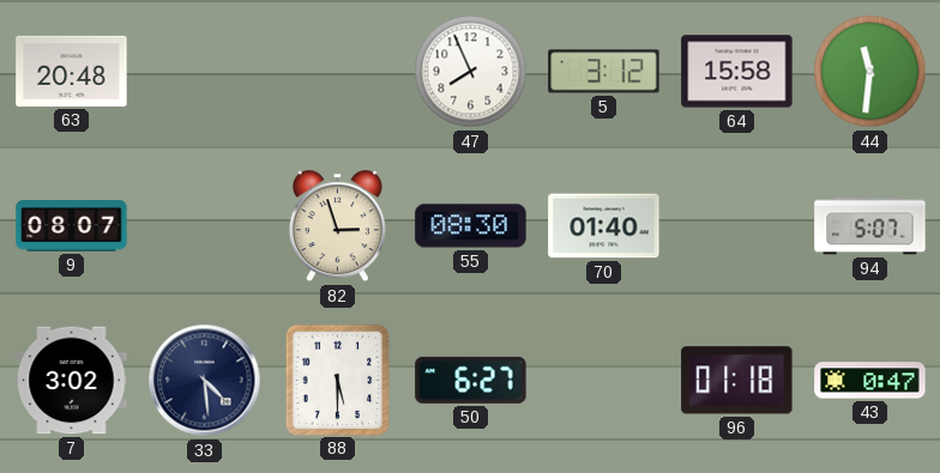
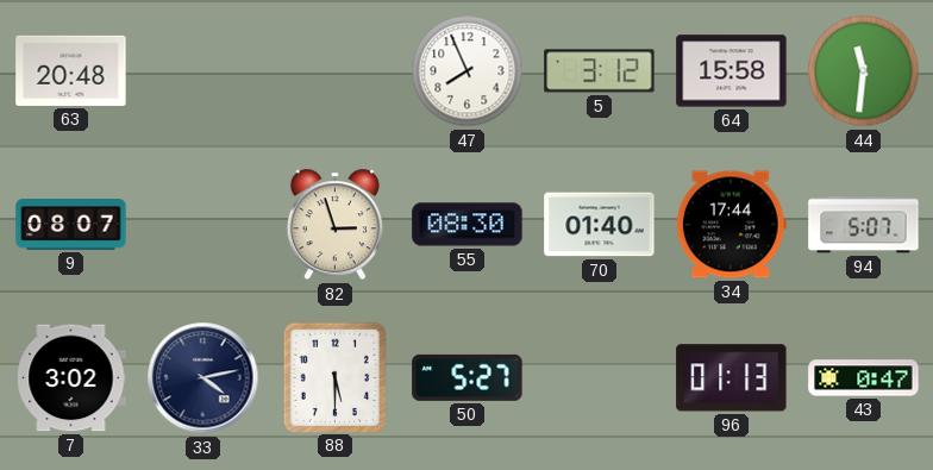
34: none -> 17:44 (731, 225)
33: 4:29 -> 4:13 (203, 378)
50: 6:27 -> 5:27 (468, 377)
96: 01:18 -> 01:13 (732, 378)
